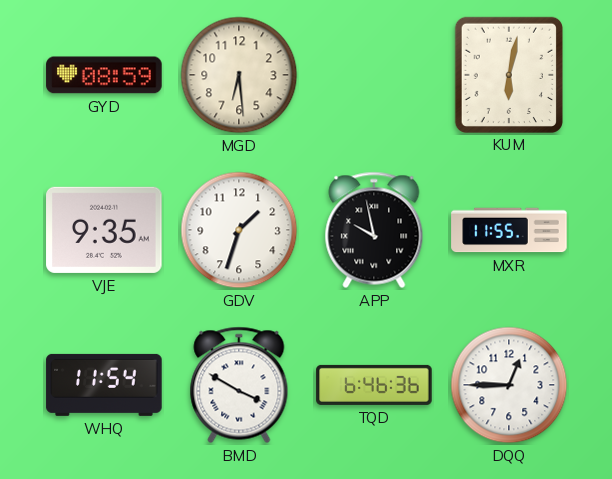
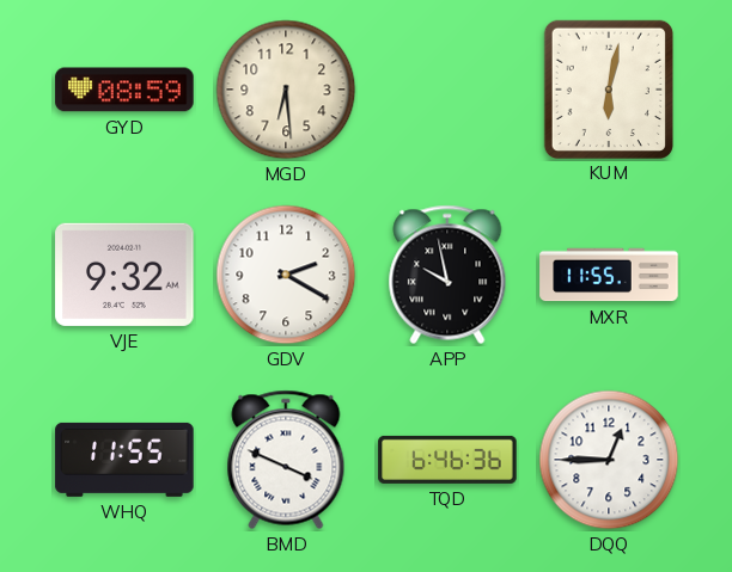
VJE: 9:35 -> 9:32 (124, 275)
GDV: 1:33 -> 2:20 (286, 275)
WHQ: 11:54 -> 11:55 (124, 460)
BMD: 3:50 -> 3:49 (286, 460)
